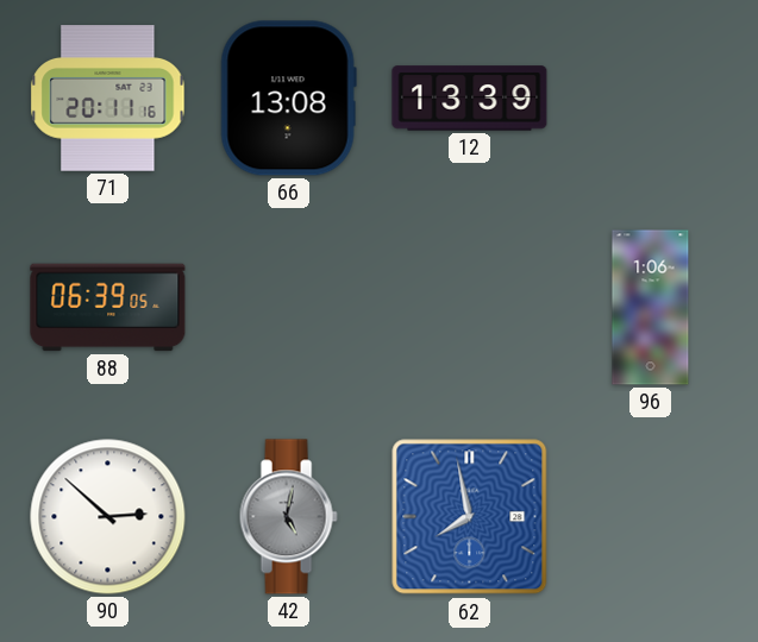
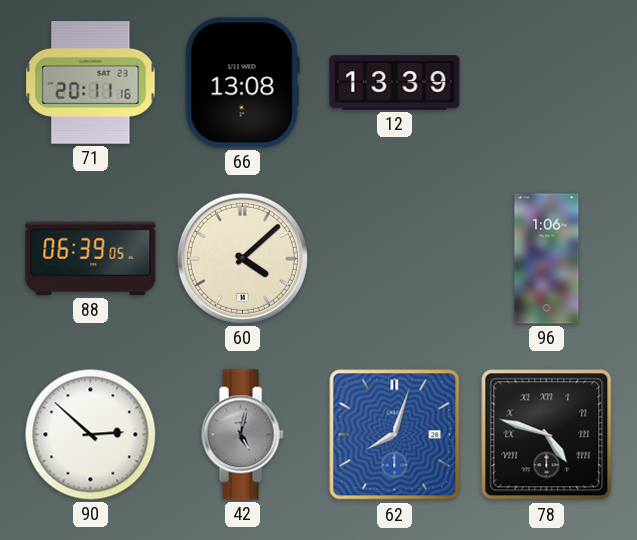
60: none -> 4:08 (242, 258)
62: 7:58 -> 8:03 (395, 435)
78: none -> 4:48 (547, 435)
